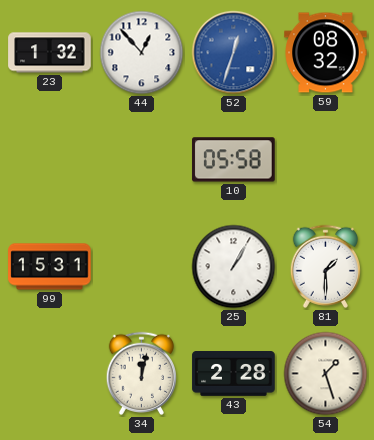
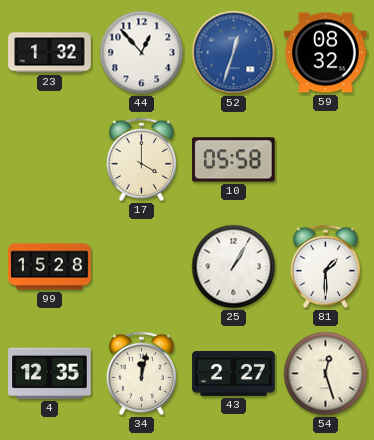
17: none -> 4:00 (141, 159)
99: 15:31 -> 15:28 (50, 267)
4: none -> 12:35 (50, 373)
43: 2:28 -> 2:27 (234, 374)
54: 1:27 -> 12:27 (326, 374)
